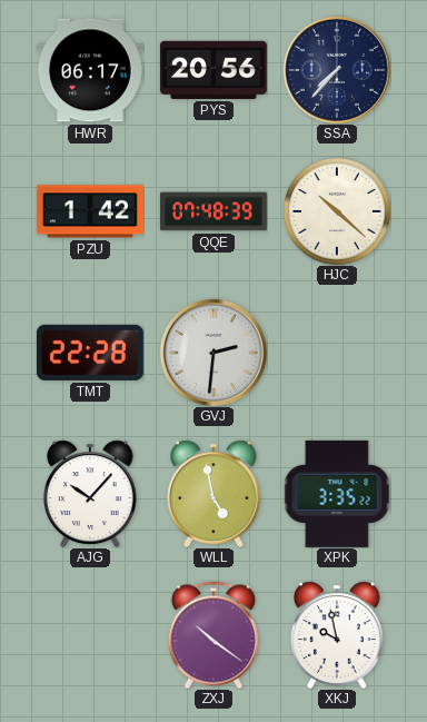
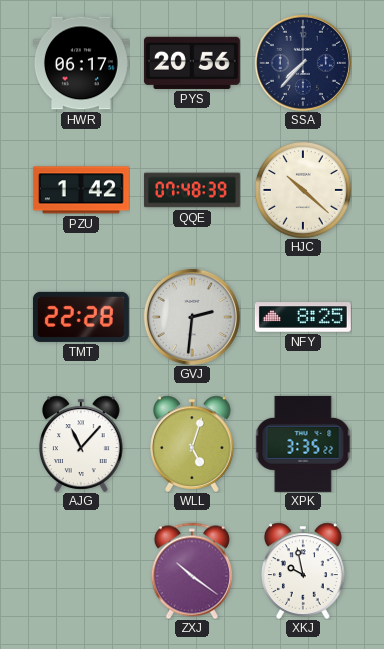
NFY: none -> 8:25 (303, 317)
AJG: 10:07 -> 11:07 (82, 444)
WLL: 4:58 -> 5:03 (193, 444)
